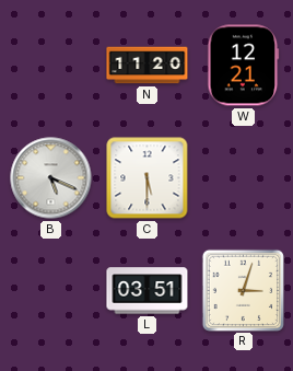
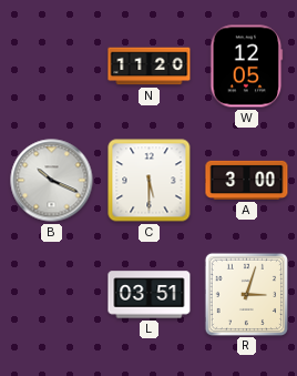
W: 12:21 -> 12:05 (247, 67)
B: 5:19 -> 10:19 (52, 181)
A: none -> 3:00 (247, 180)
